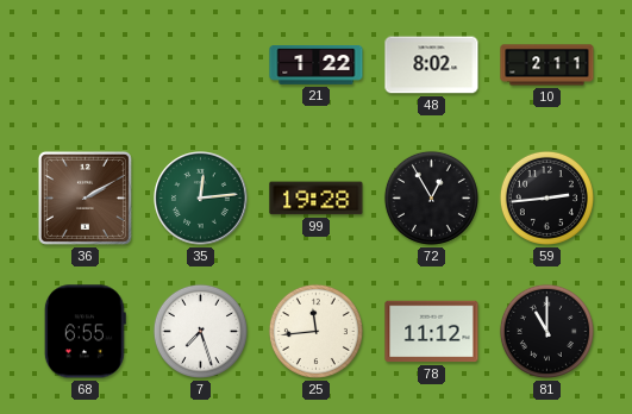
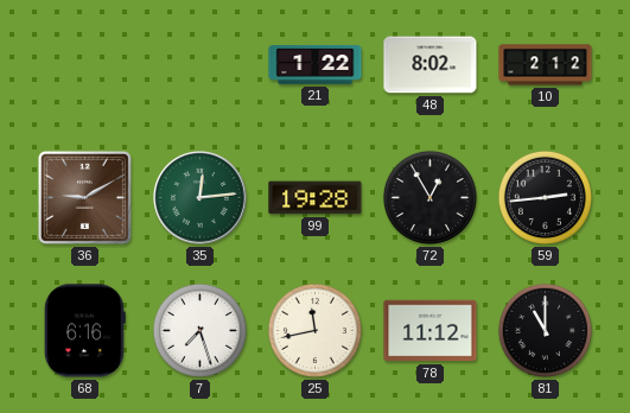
10: 2:11 -> 2:12 (546, 65)
36: 2:10 -> 9:10 (84, 197)
68: 6:55 -> 6:16 (84, 331)
25: 11:44 -> 11:43 (314, 330)
